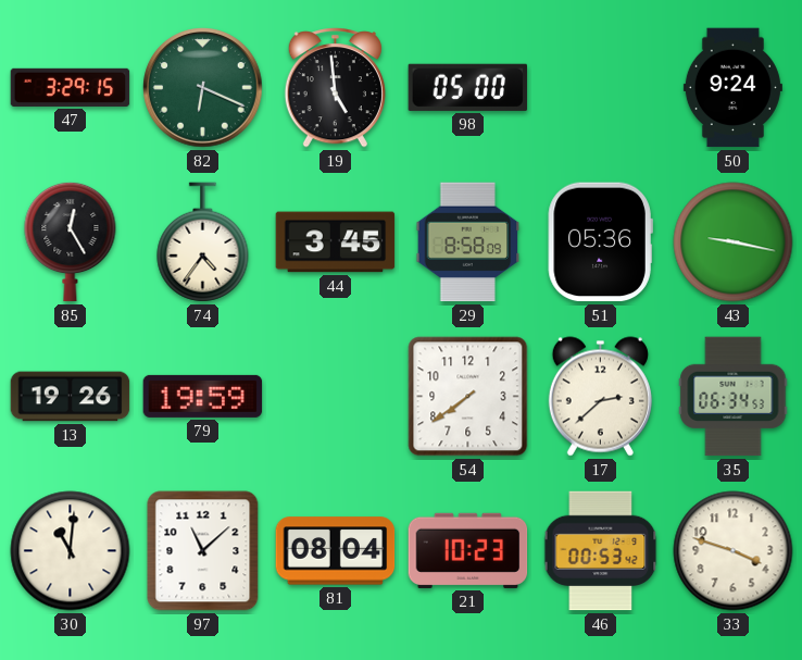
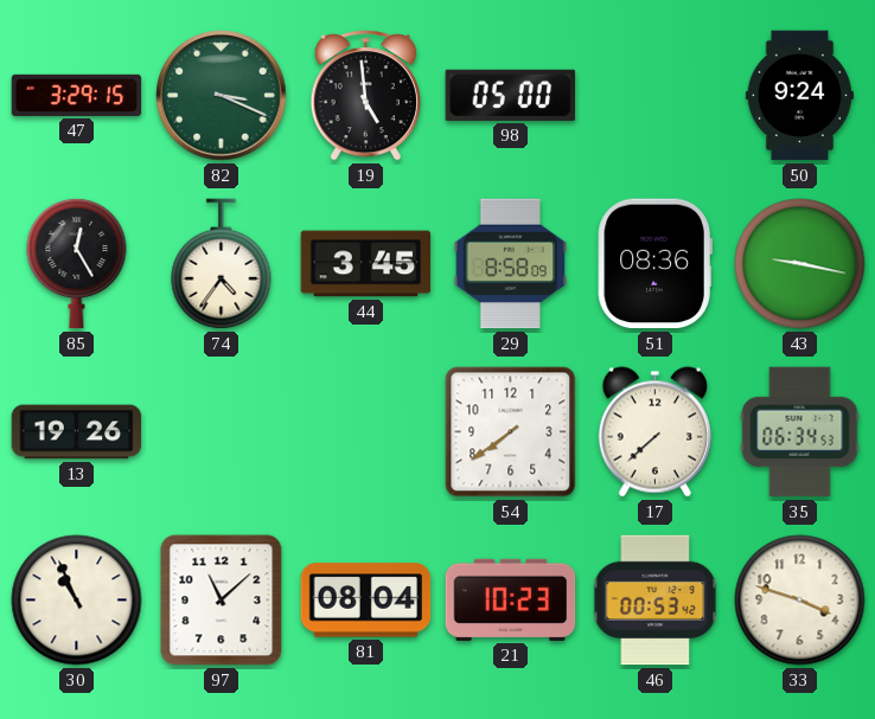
82: 6:19 -> 3:19 (222, 96)
51: 05:36 -> 08:36 (654, 264)
79: 19:59 -> none (203, 396)
17: 2:38 -> 7:38 (654, 432)
30: 11:01 -> 10:56 (77, 601)
